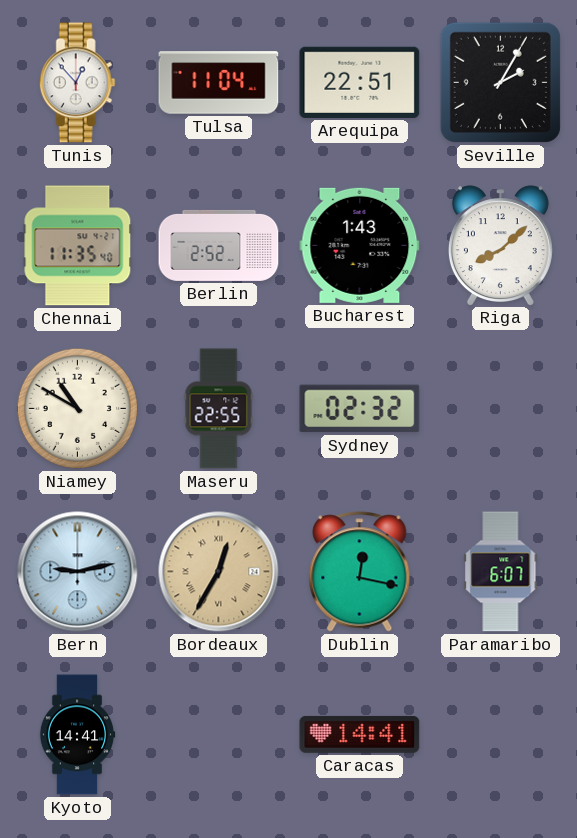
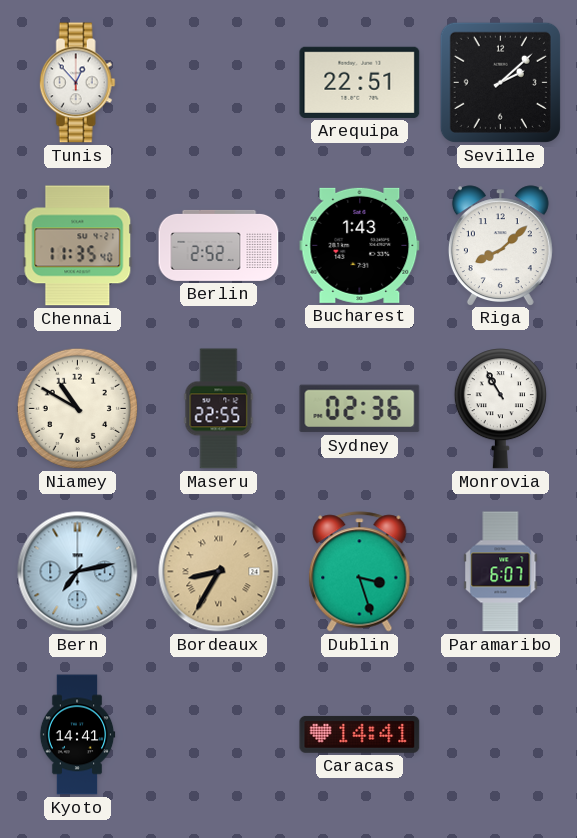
Tulsa: 11:04 -> none (219, 83)
Seville: 2:05 -> 2:08 (500, 82)
Sydney: 02:32 -> 02:36 (360, 409)
Monrovia: none -> 10:55 (500, 409)
Bern: 9:13 -> 7:13 (78, 572)
Bordeaux: 12:35 -> 8:35 (219, 572)
Dublin: 12:17 -> 3:27 (360, 572)
